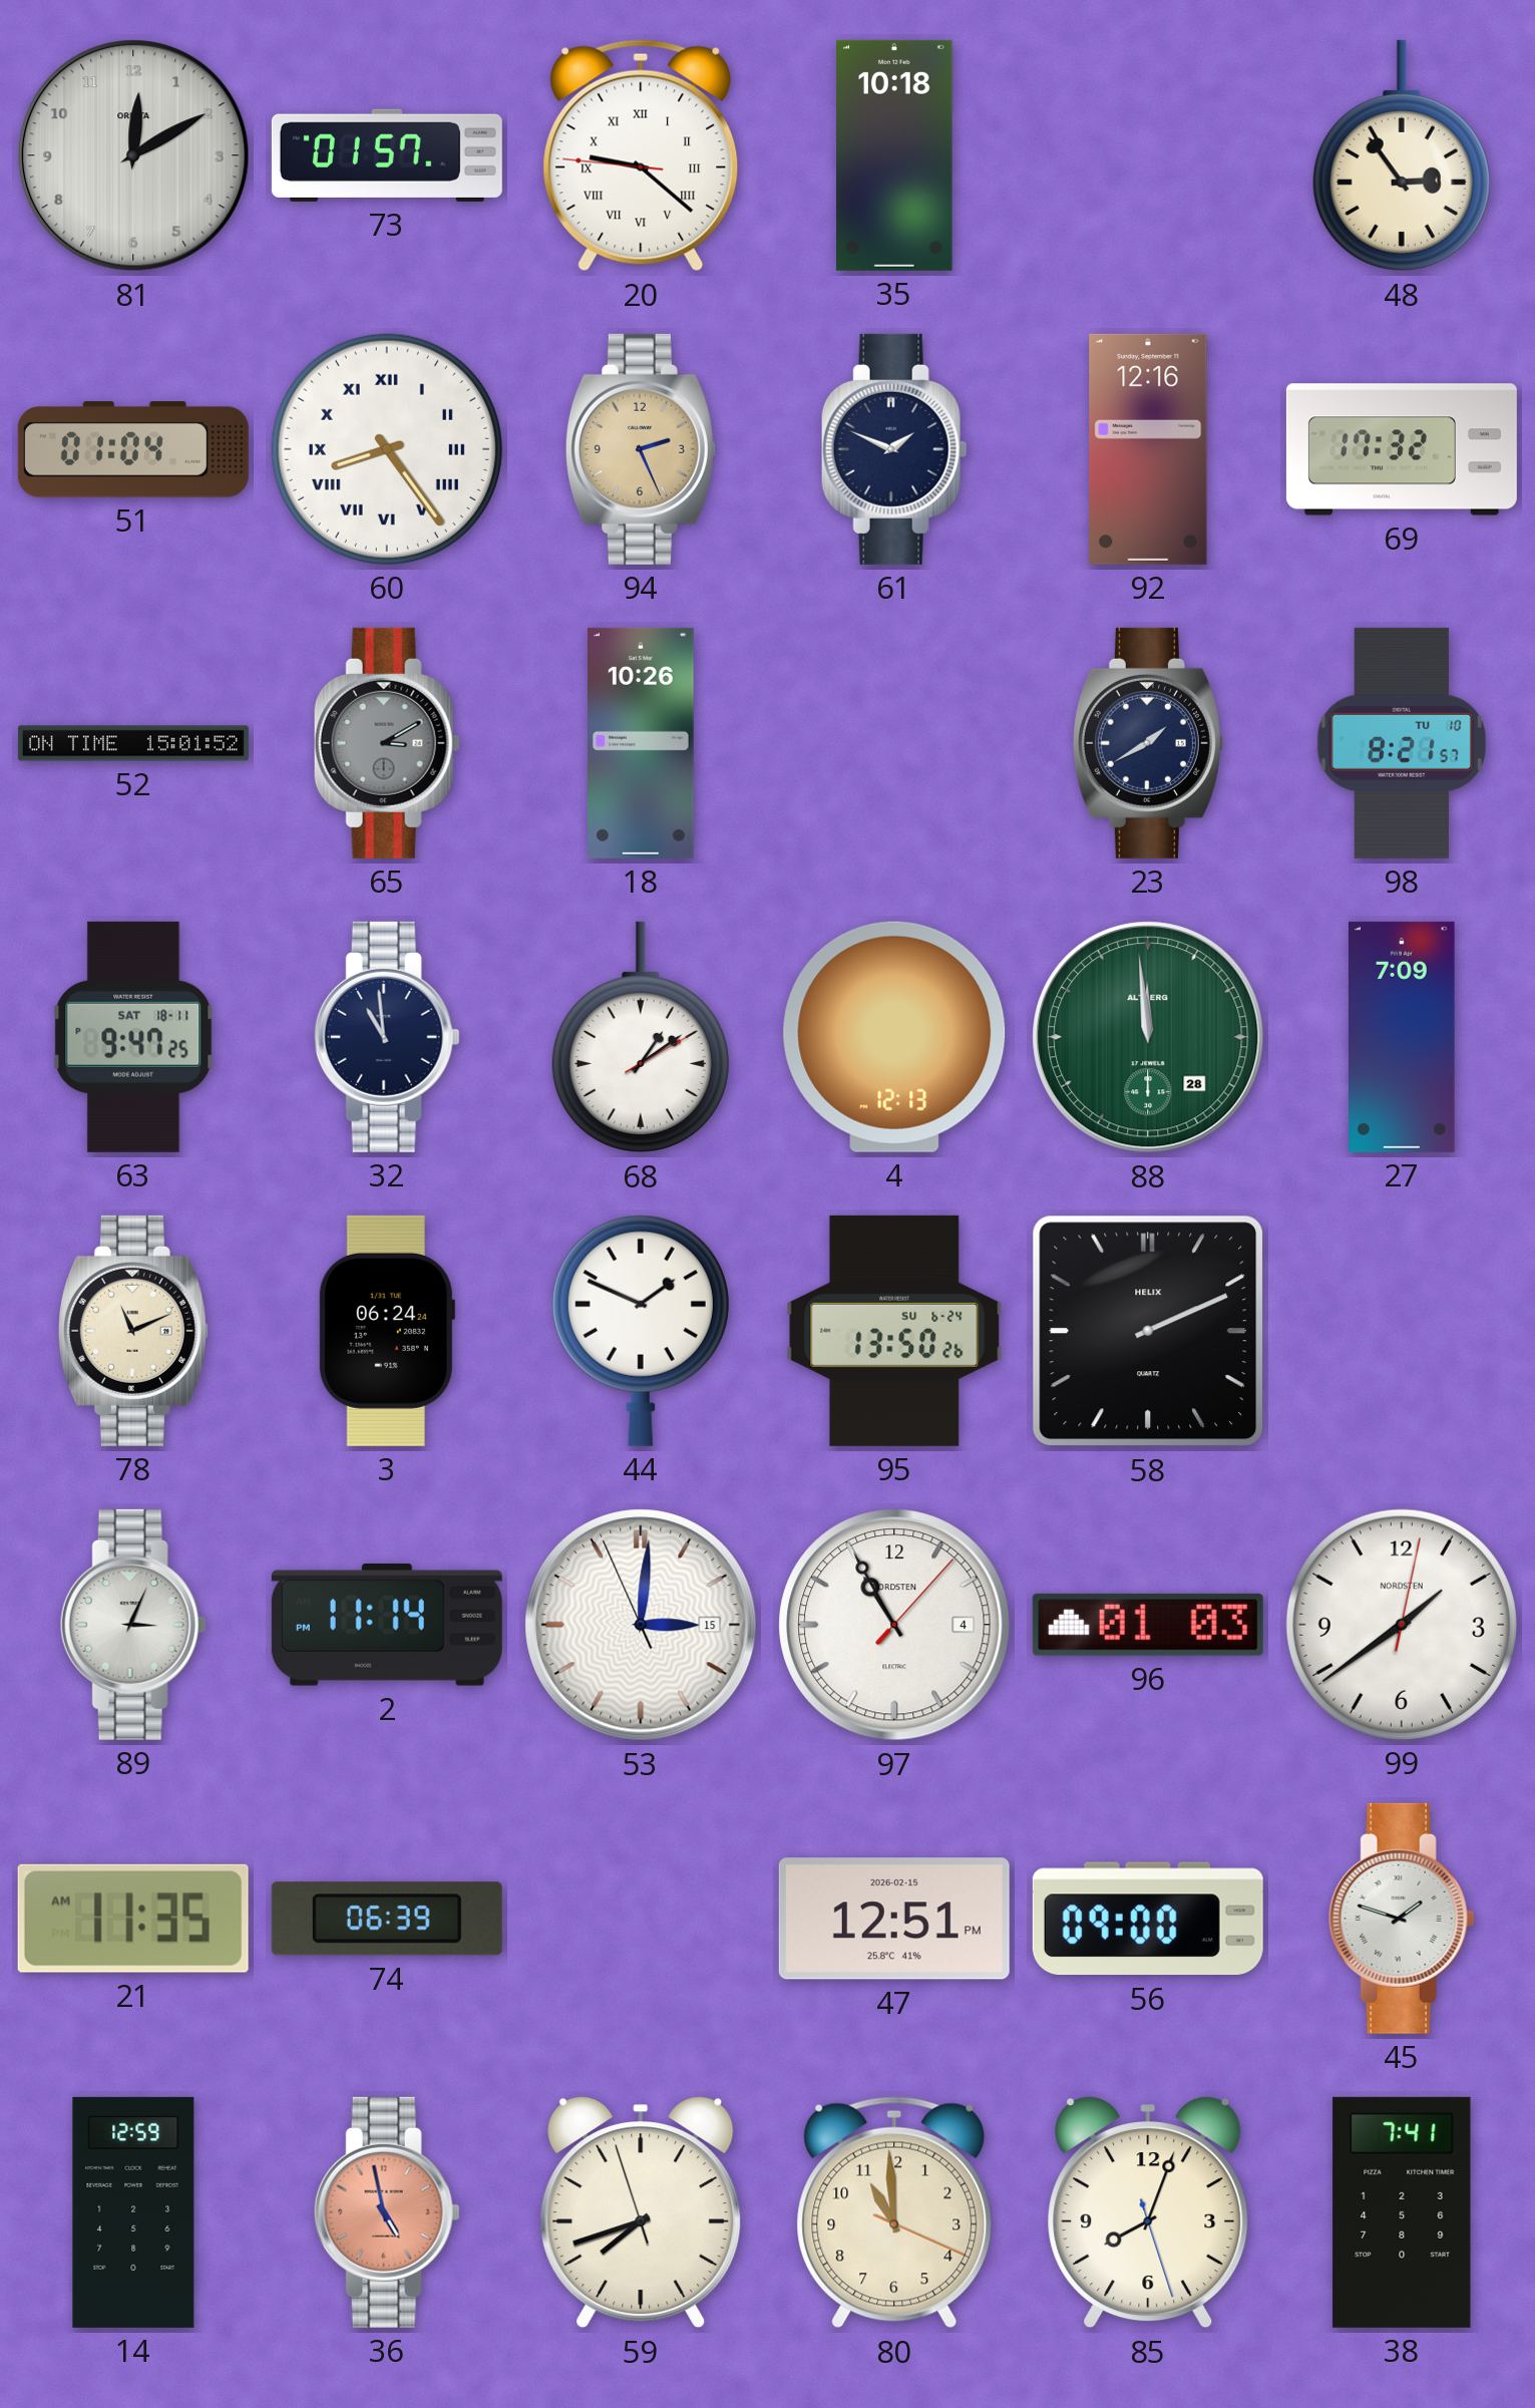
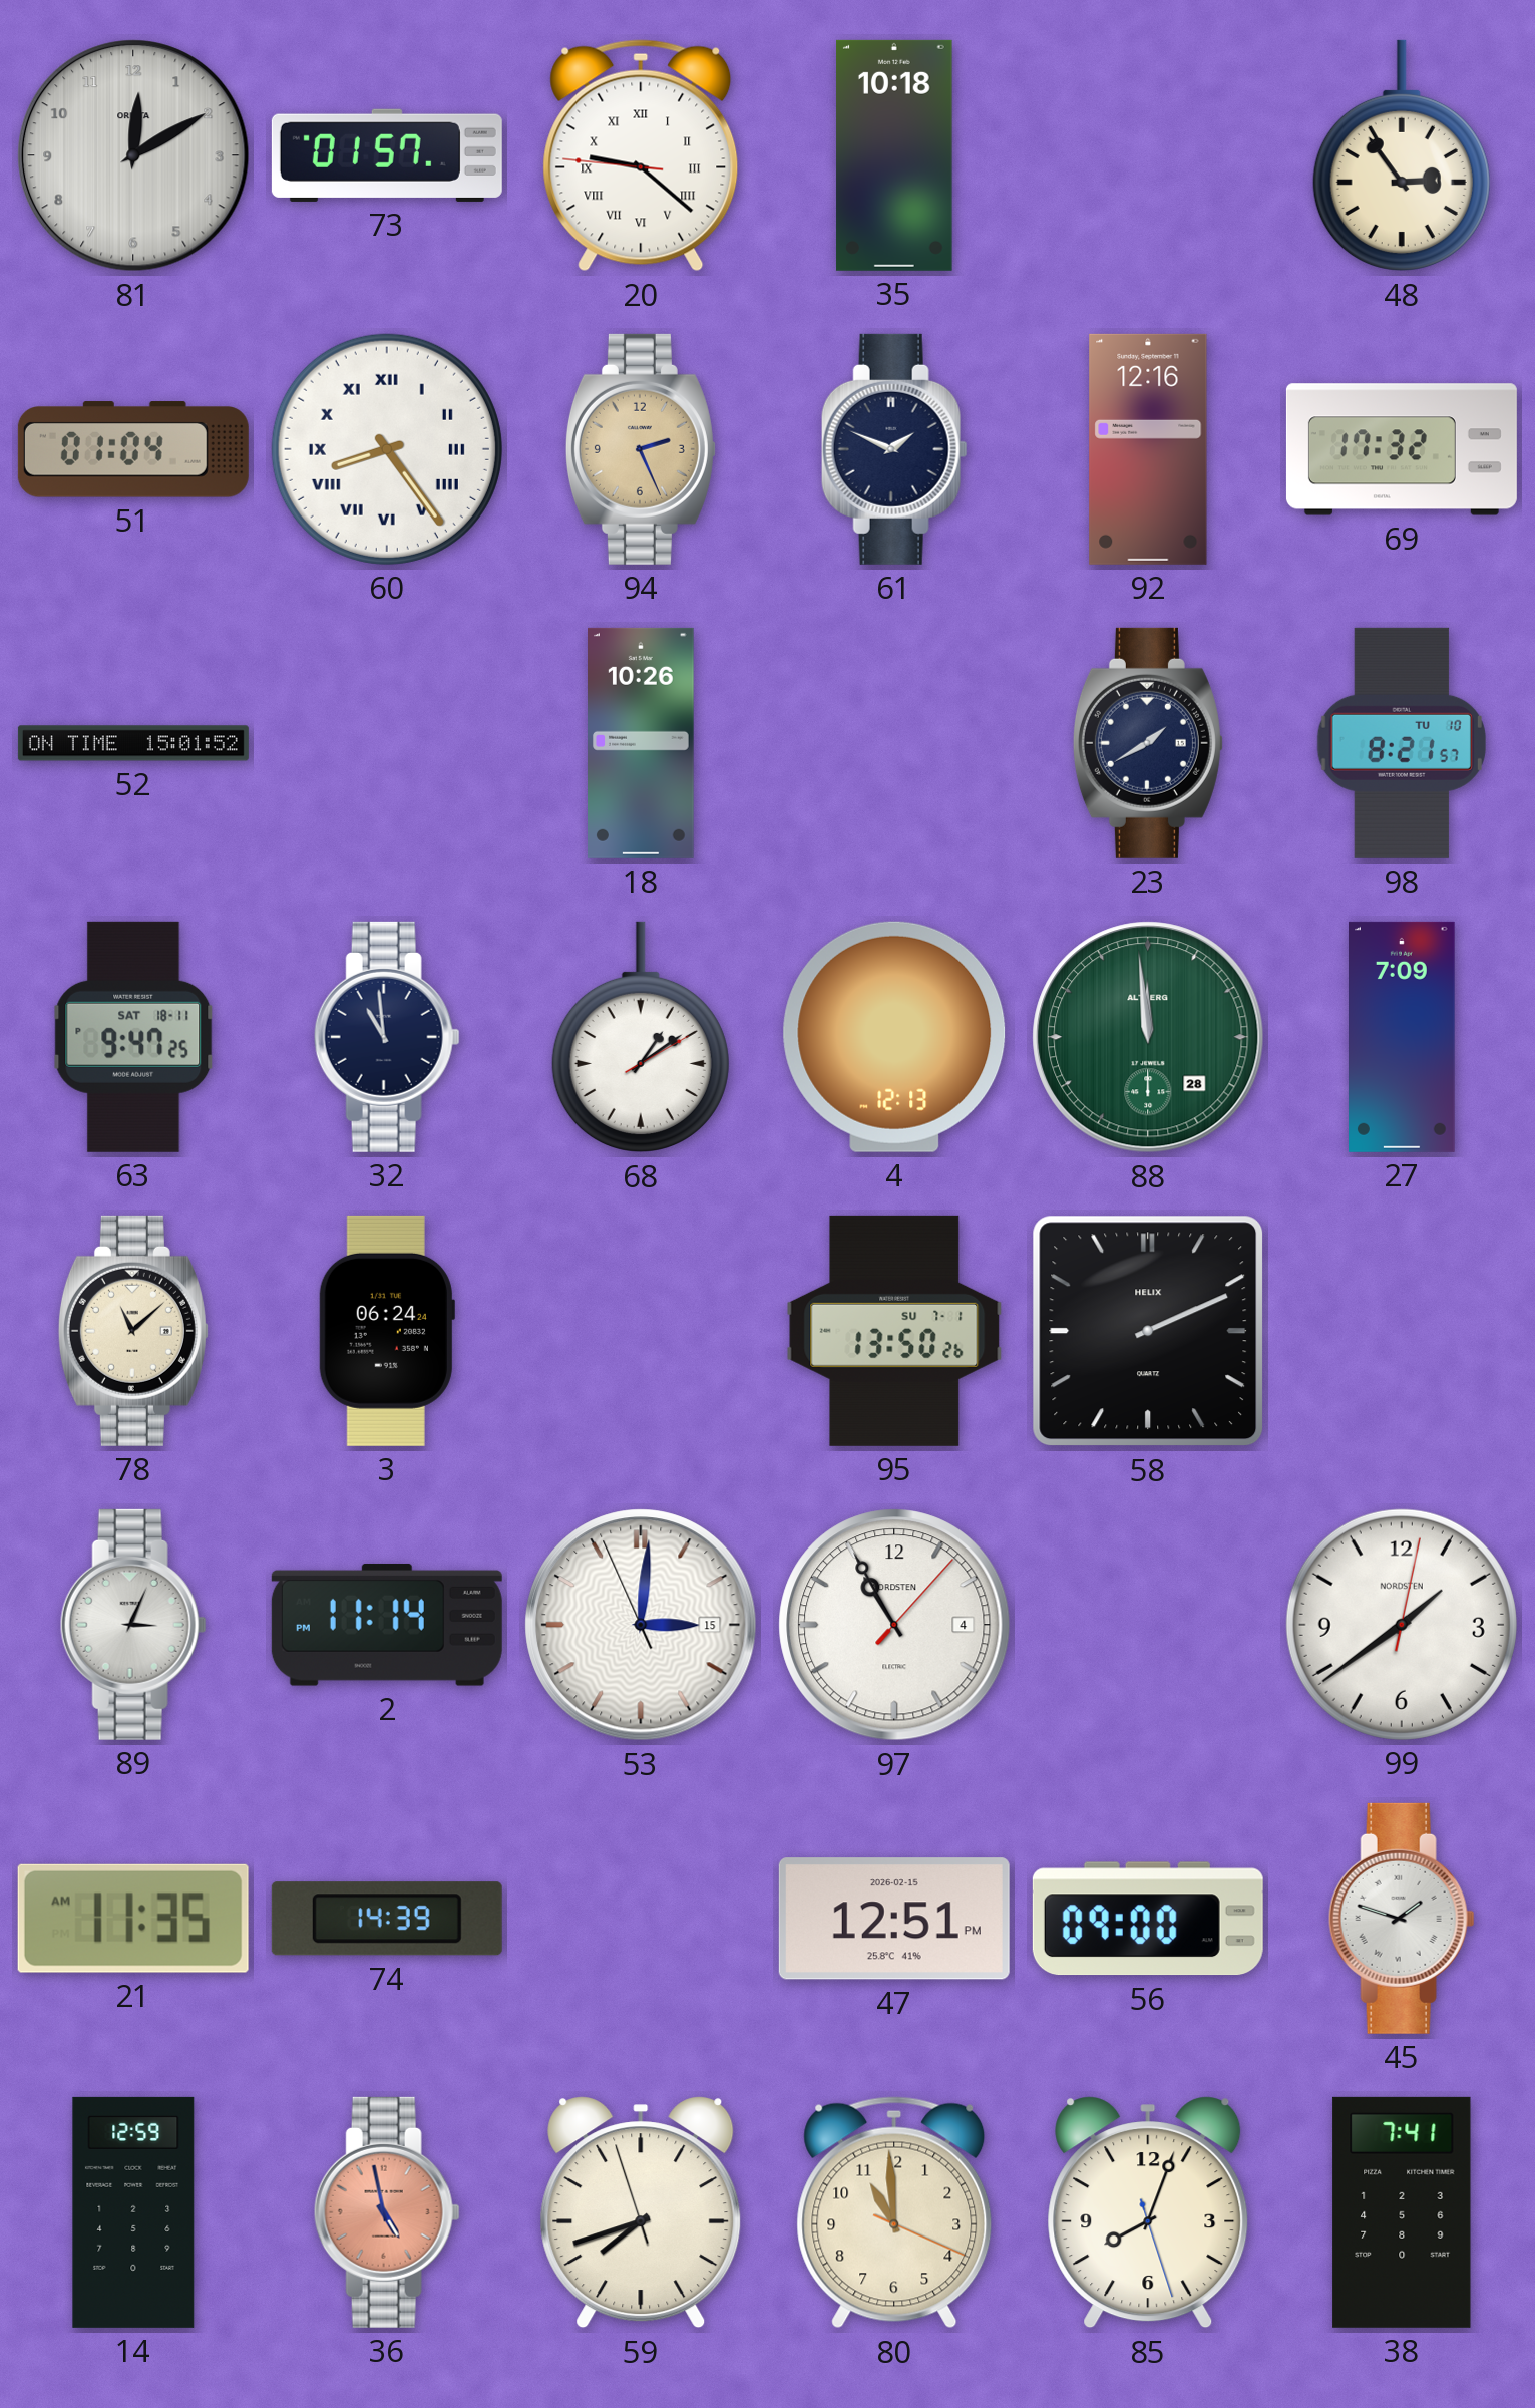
65: 3:10 -> none (387, 743)
78: 11:11 -> 11:08 (133, 1331)
44: 1:49 -> none (641, 1331)
95 date: SU 6-24 -> SU 7-1 (894, 1331)
96: 01:03 -> none (1148, 1625)
74: 06:39 -> 14:39 (387, 1919)
